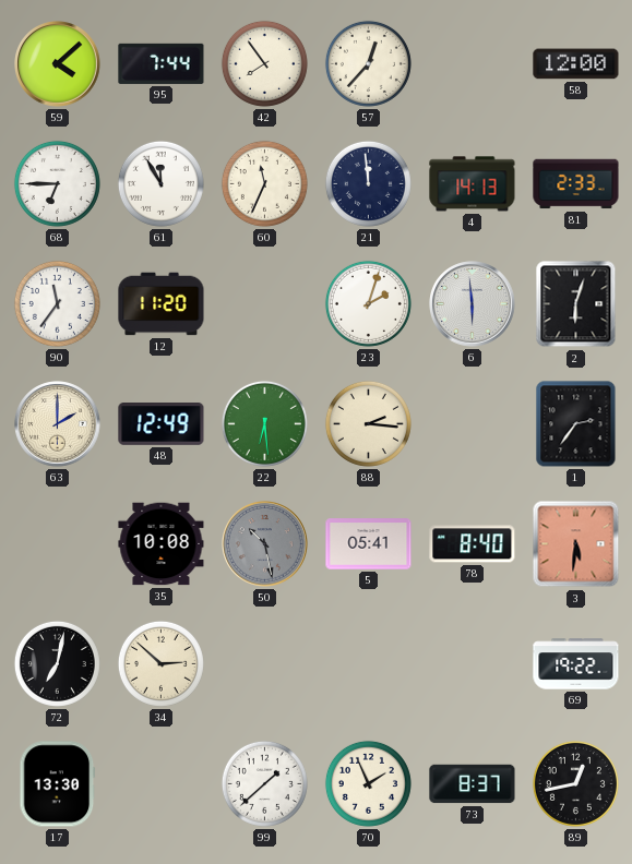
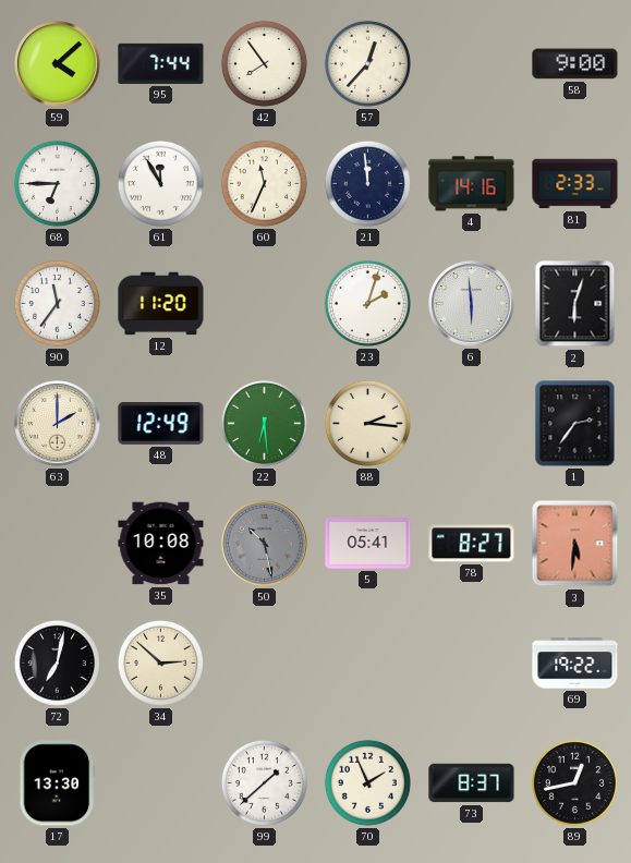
58: 12:00 -> 9:00 (575, 64)
4: 14:13 -> 14:16 (472, 184)
78: 8:40 -> 8:27 (472, 544)
